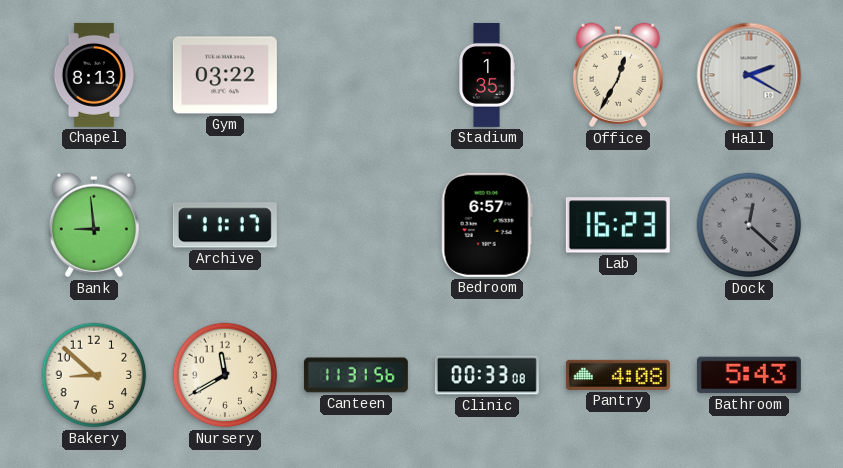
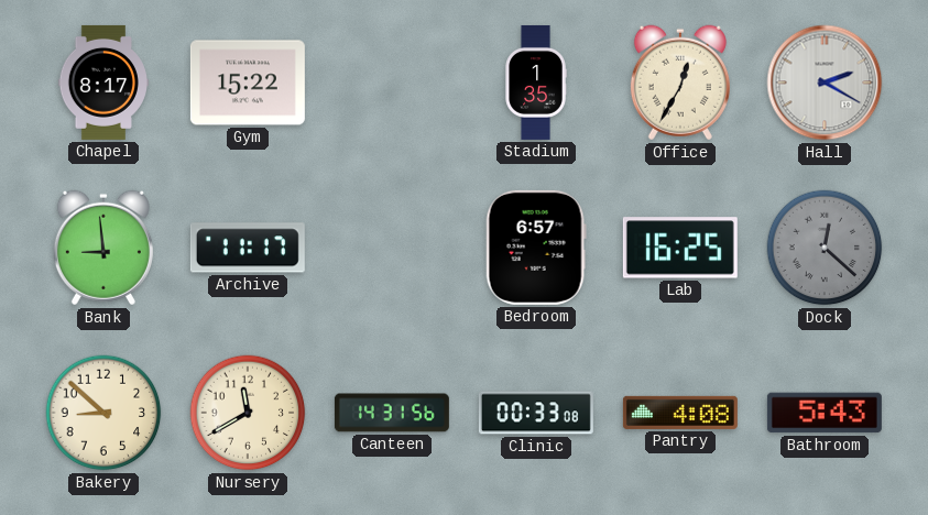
Chapel: 8:13 -> 8:17 (102, 83)
Gym: 03:22 -> 15:22 (248, 83)
Lab: 16:23 -> 16:25 (680, 248)
Canteen: 11:31 -> 14:31 (392, 413)
